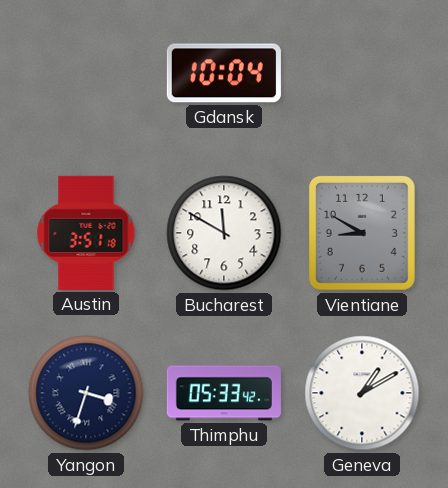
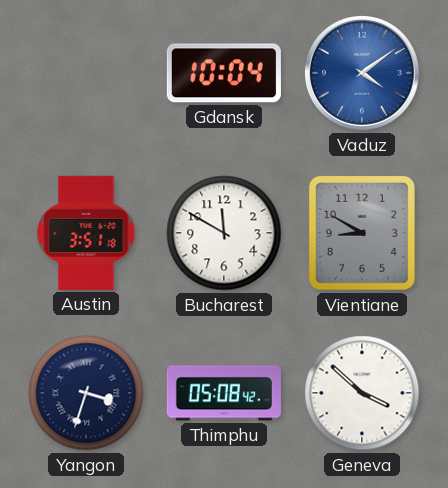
Vaduz: none -> 4:09 (363, 74)
Thimphu: 05:33 -> 05:08 (224, 393)
Geneva: 1:10 -> 3:52 (362, 393)
